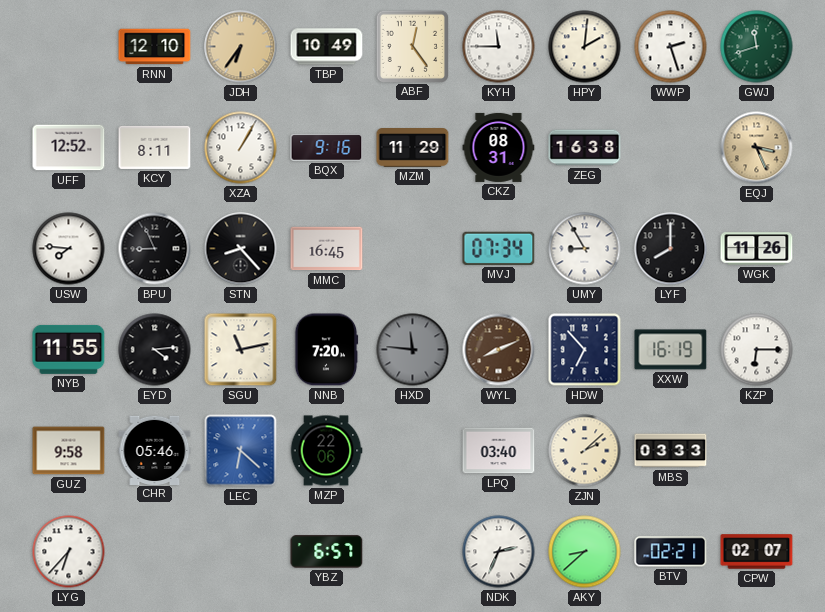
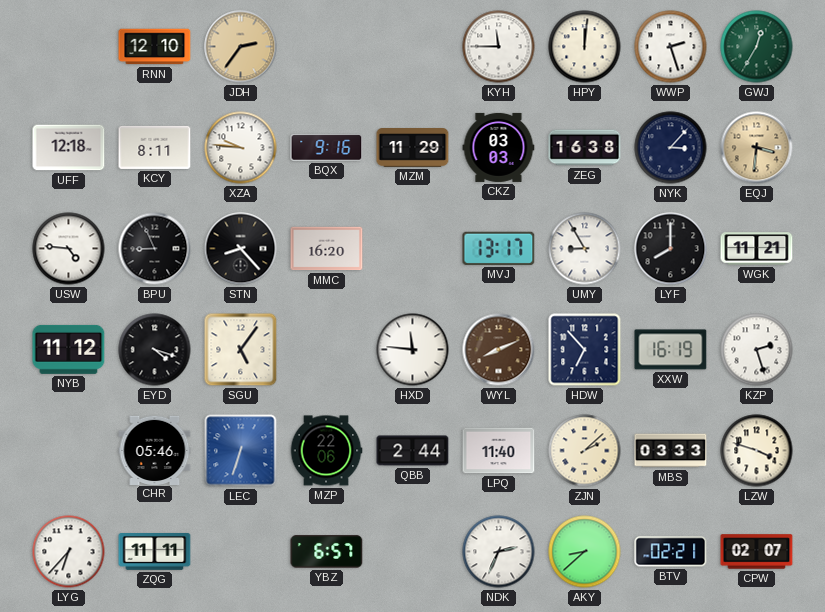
JDH: 6:36 -> 2:36 (241, 47)
TBP: 10:49 -> none (327, 47)
ABF: 12:24 -> none (412, 46)
HPY: 2:01 -> 12:01 (585, 47)
GWJ: 11:42 -> 12:35 (757, 47)
UFF: 12:52 -> 12:18 (69, 148)
XZA: 1:05 -> 9:46 (241, 148)
CKZ: 08:31 -> 03:03 (499, 147)
NYK: none -> 3:07 (671, 148)
EQJ: 3:26 -> 3:31 (757, 148)
USW: 7:46 -> 4:46 (69, 249)
MMC: 16:45 -> 16:20 (327, 249)
MVJ: 07:34 -> 13:17 (499, 248)
WGK: 11:26 -> 11:21 (757, 249)
NYB: 11:55 -> 11:12 (69, 349)
EYD: 4:14 -> 4:18 (155, 350)
SGU: 11:13 -> 5:06 (241, 350)
NNB: 7:20 -> none (326, 350)
HXD dial: grey -> white (413, 350)
KZP: 6:15 -> 2:27 (757, 350)
GUZ: 9:58 -> none (69, 451)
LEC: 6:22 -> 6:33 (241, 451)
QBB: none -> 2:44 (413, 451)
LPQ: 03:40 -> 11:40 (499, 451)
LZW: none -> 3:48 (757, 451)
ZQG: none -> 11:11 (155, 552)
